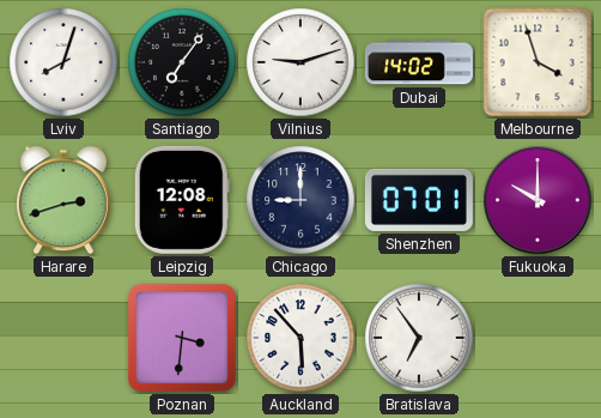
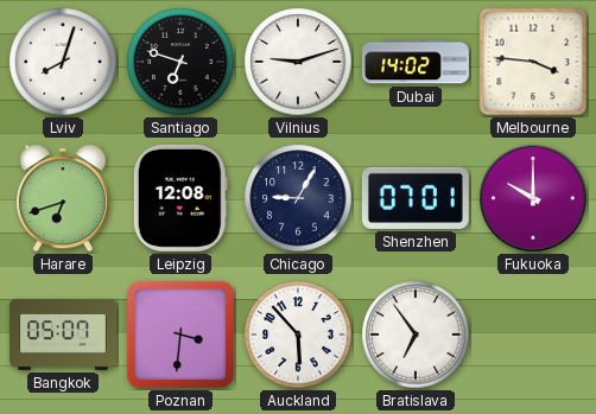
Santiago: 7:06 -> 6:48 (180, 62)
Melbourne: 3:57 -> 3:46 (533, 62)
Harare: 2:42 -> 6:42 (63, 198)
Chicago: 9:00 -> 9:05 (298, 198)
Bangkok: none -> 05:07 (63, 335)
